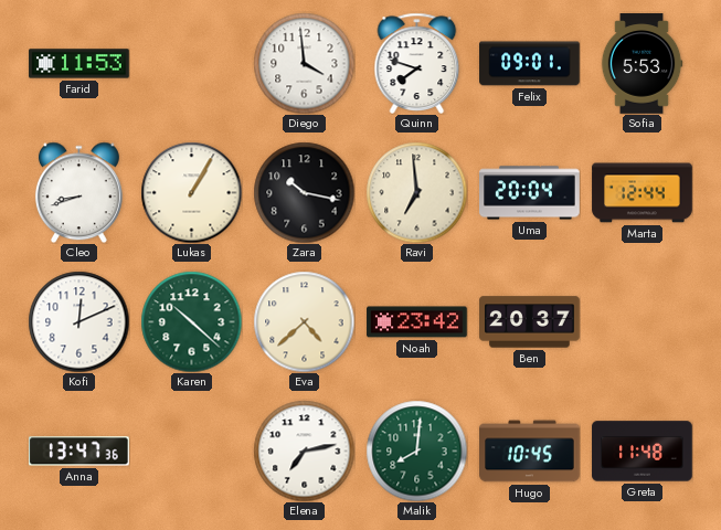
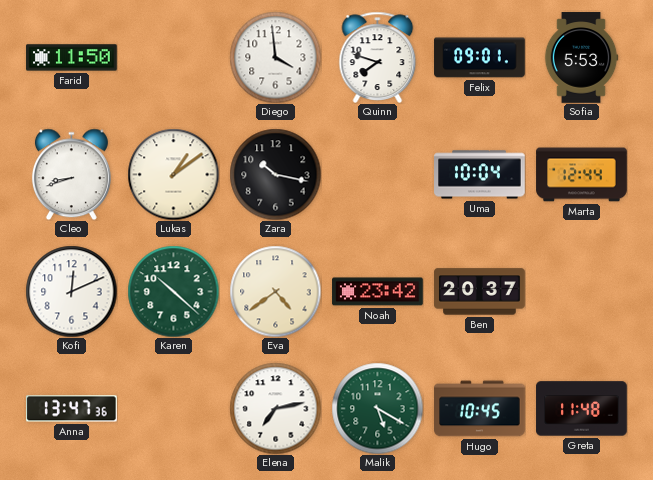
Farid: 11:53 -> 11:50 (72, 58)
Lukas: 1:05 -> 1:09 (173, 174)
Ravi: 6:59 -> none (416, 192)
Uma: 20:04 -> 10:04 (480, 175)
Eva: 4:38 -> 4:39 (275, 291)
Malik: 8:01 -> 5:20 (377, 408)
